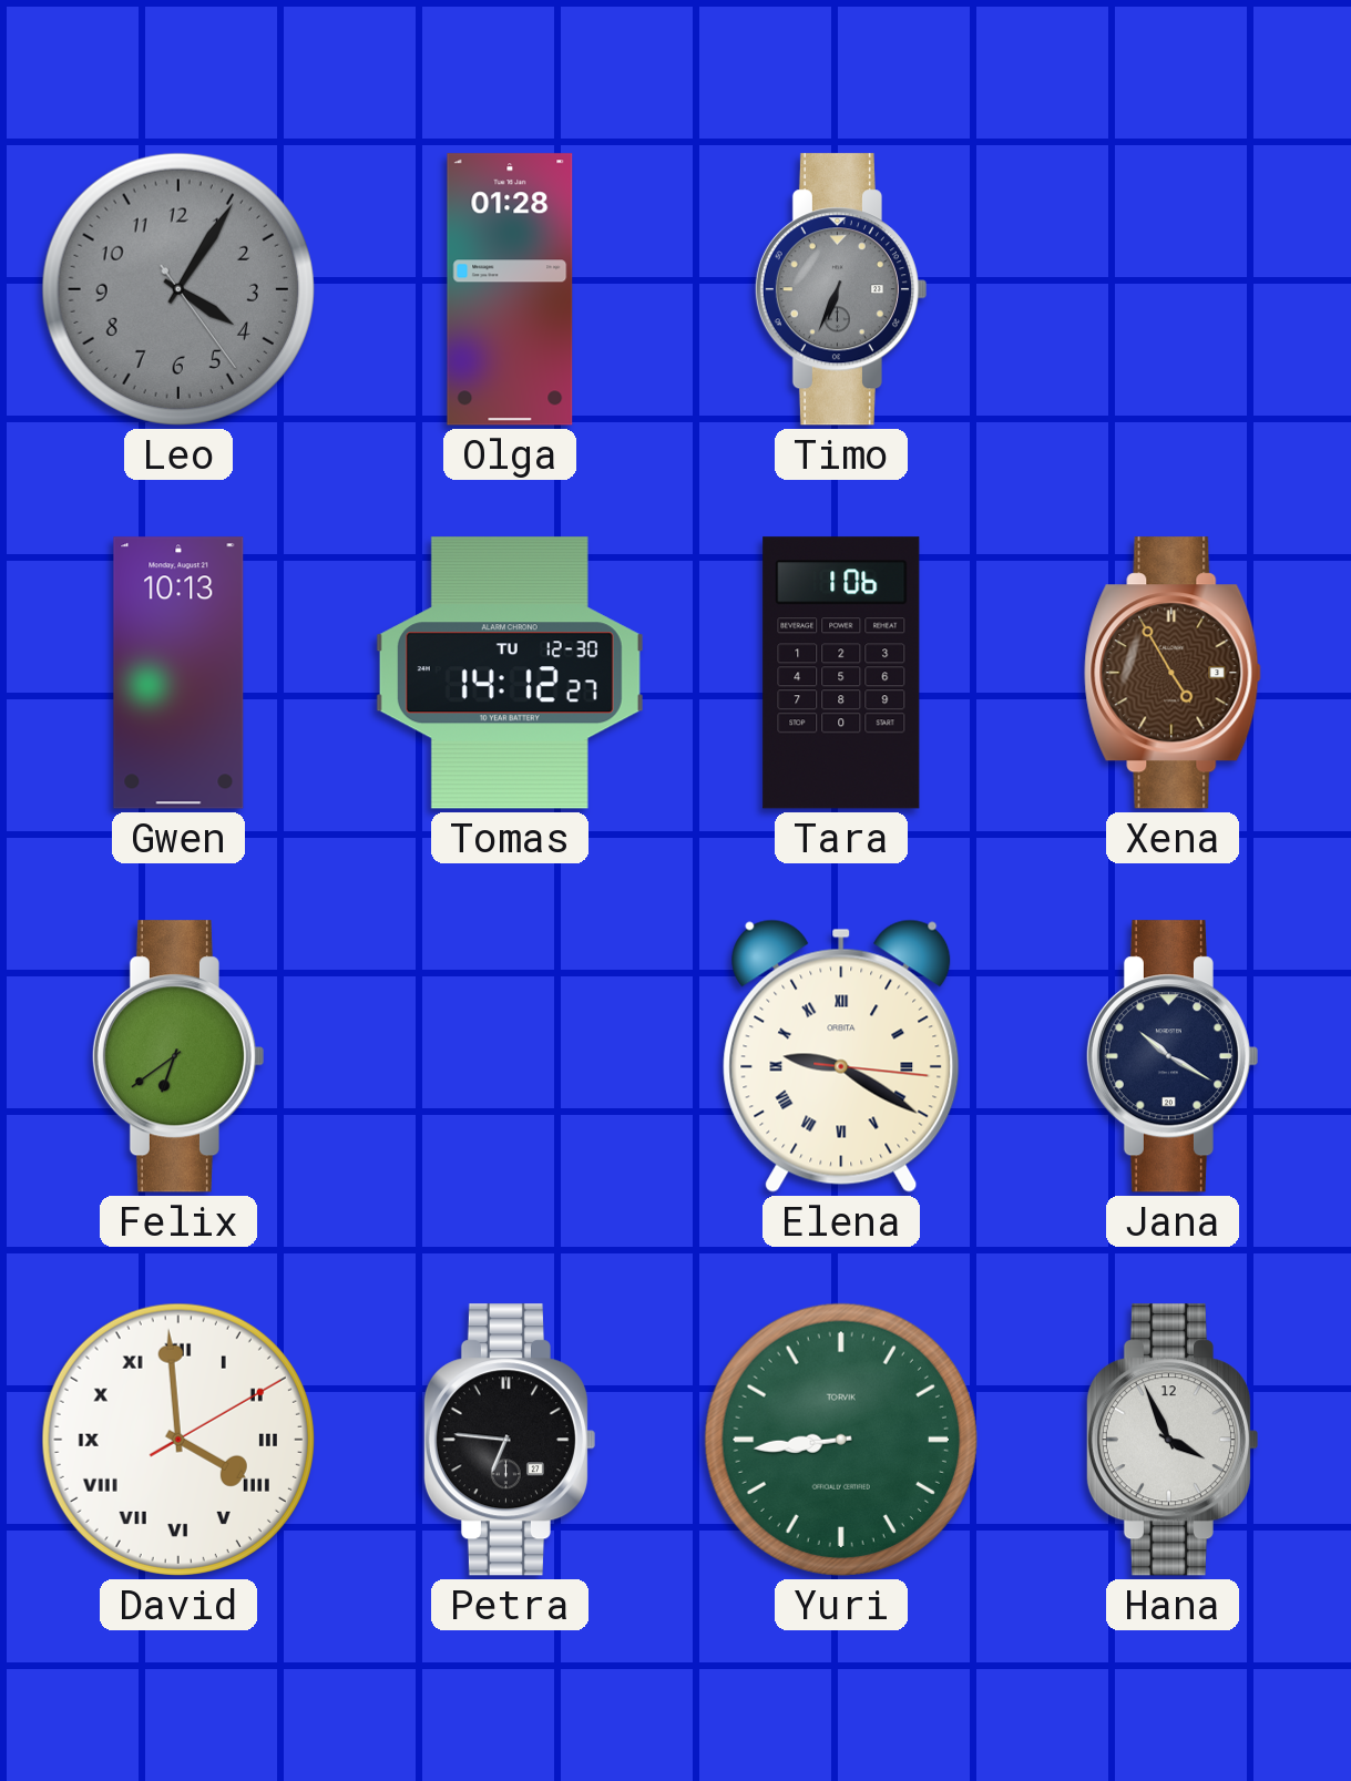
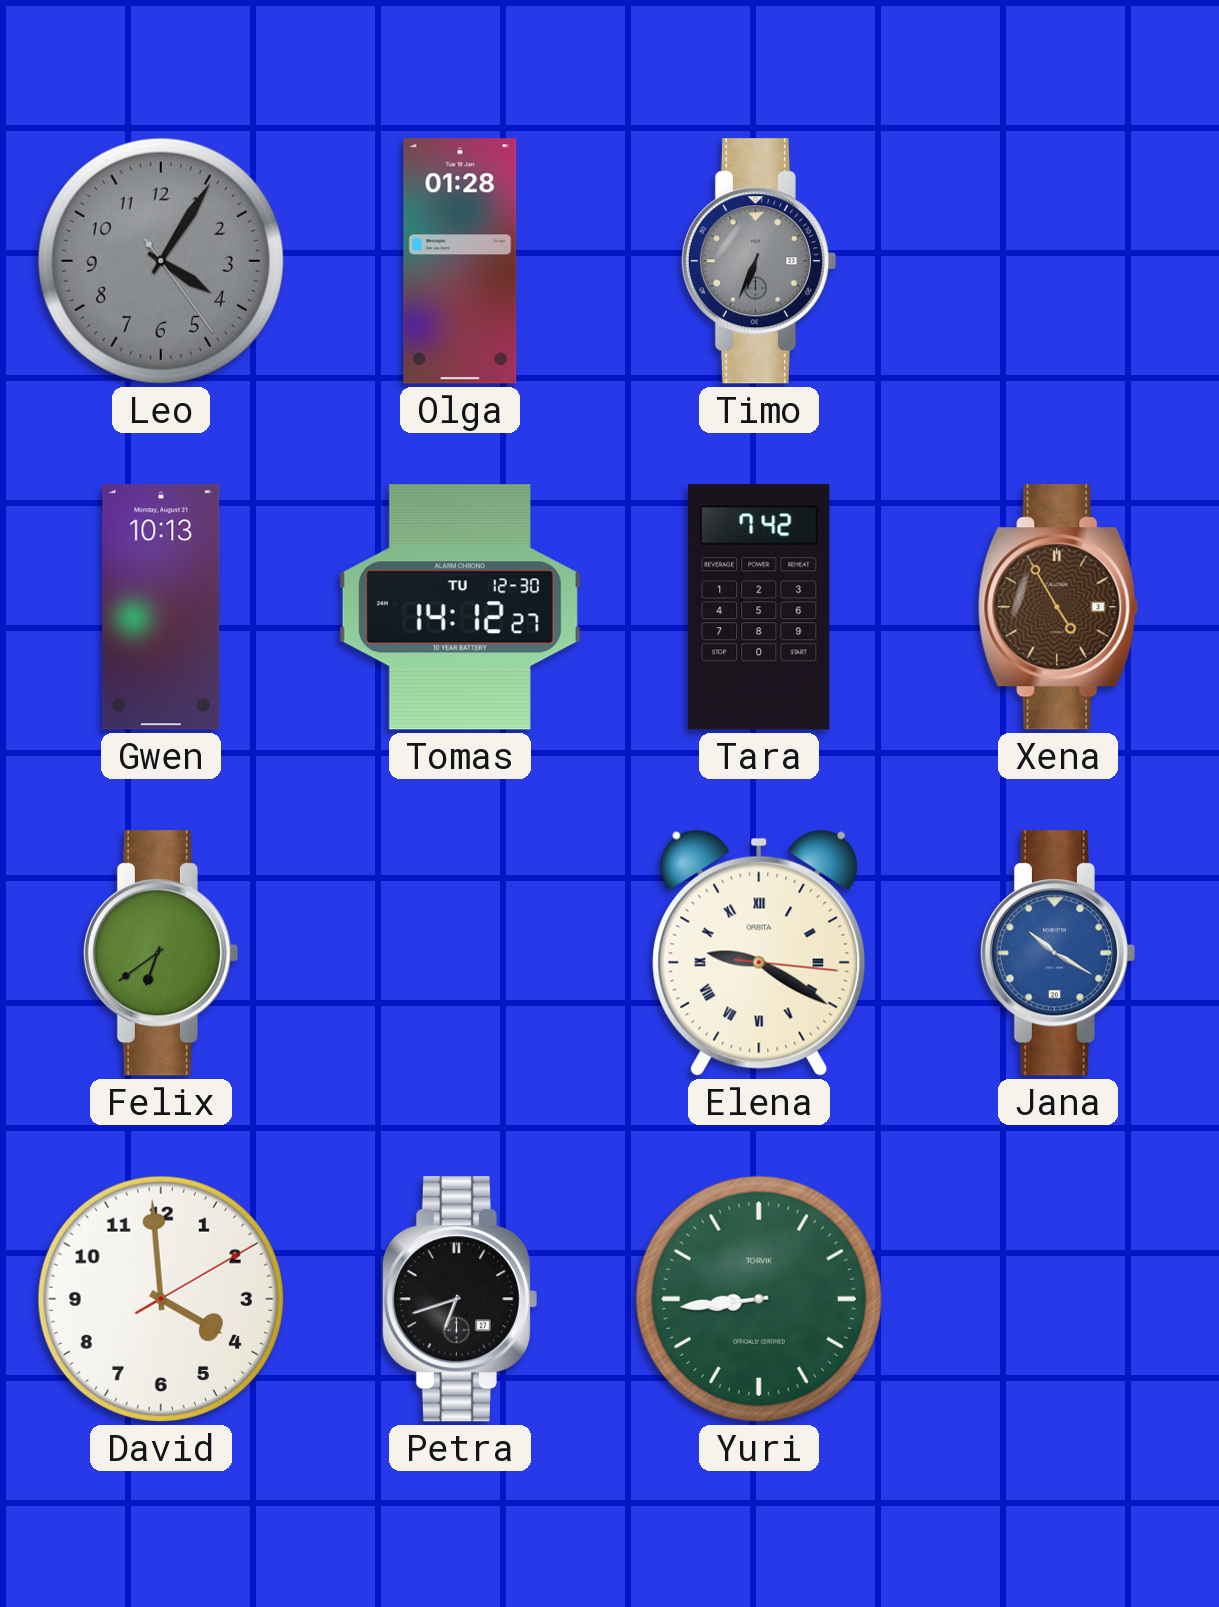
Tara: 1:06 -> 7:42 (759, 607)
Jana dial: navy -> blue (1057, 953)
David numerals: Roman -> Arabic (161, 1299)
Petra: 6:46 -> 6:42 (459, 1299)
Hana: 3:56 -> none (1171, 1440)
